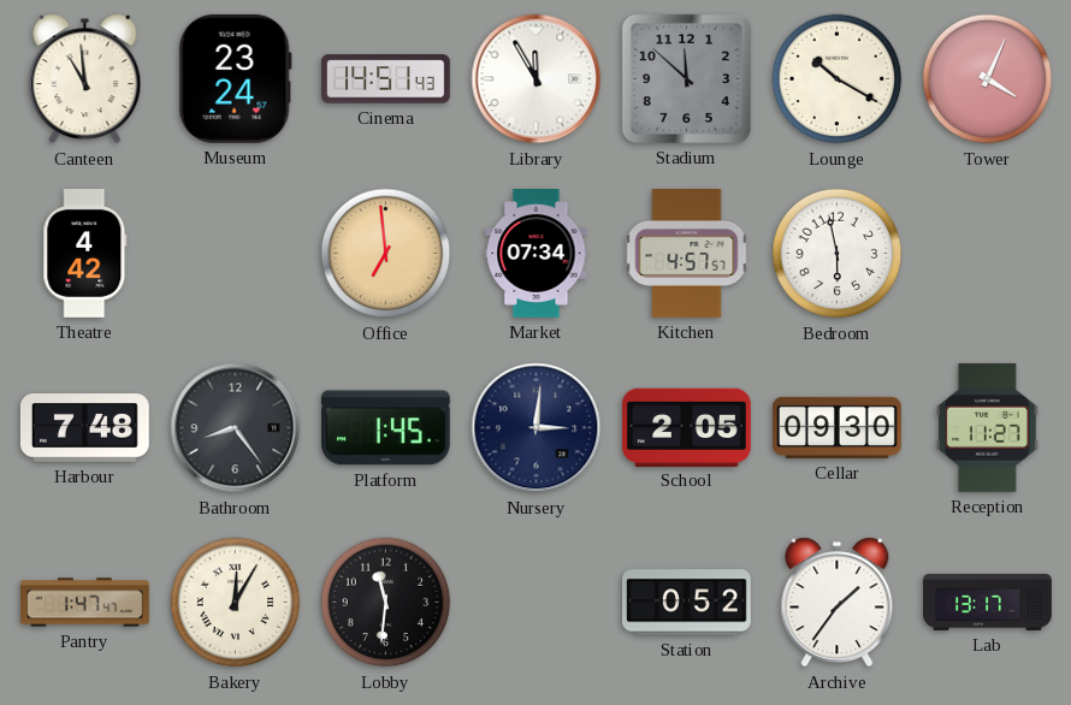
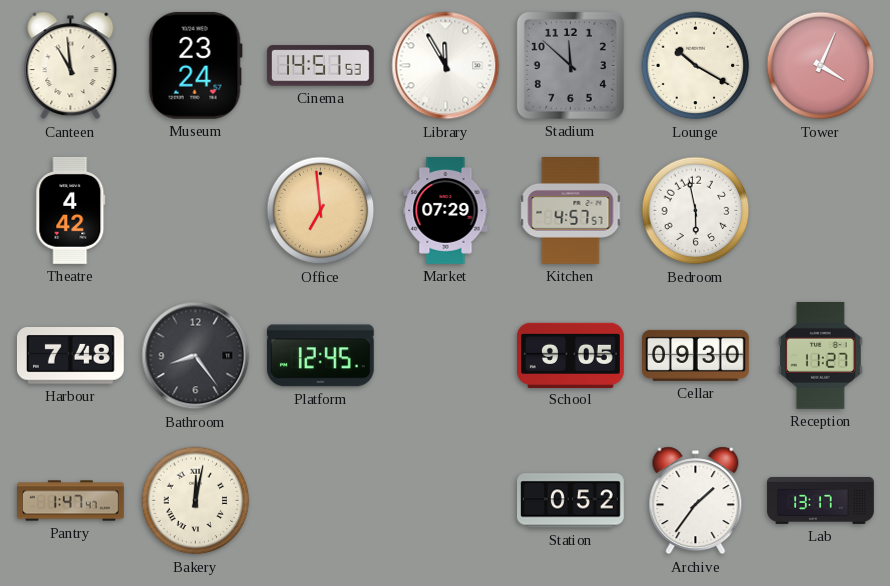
Cinema: 14:51:43 -> 14:51:53 (321, 66)
Market: 07:34 -> 07:29 (446, 211)
Platform: 1:45 -> 12:45 (320, 356)
Nursery: 3:01 -> none (537, 428)
School: 2:05 -> 9:05 (571, 355)
Bakery: 12:05 -> 12:02 (196, 501)
Lobby: 11:31 -> none (386, 603)
